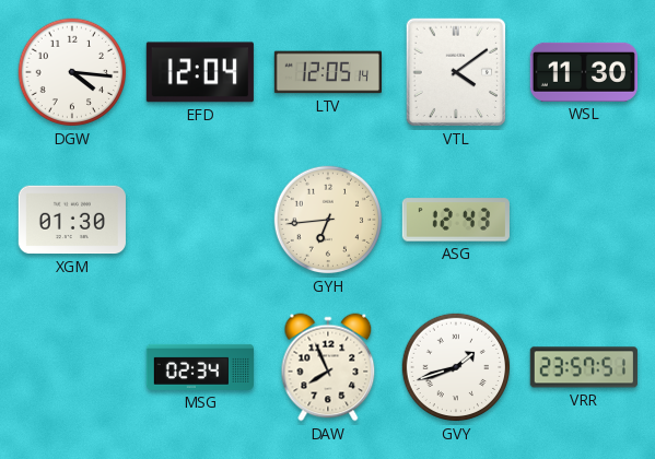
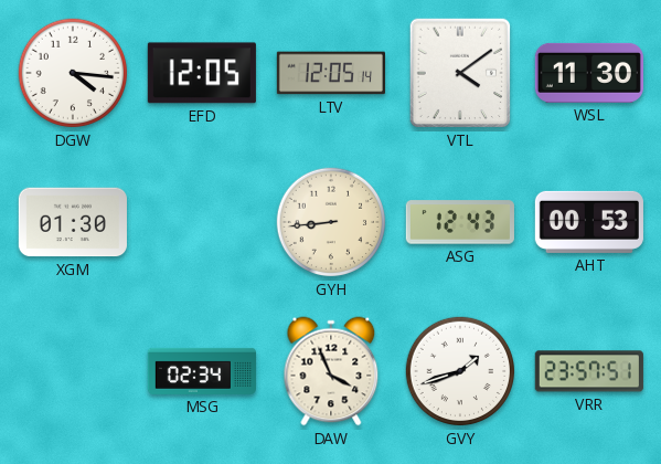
EFD: 12:04 -> 12:05 (202, 73)
GYH: 6:44 -> 8:44 (331, 222)
AHT: none -> 00:53 (589, 222)
DAW: 7:56 -> 3:56 (331, 371)
